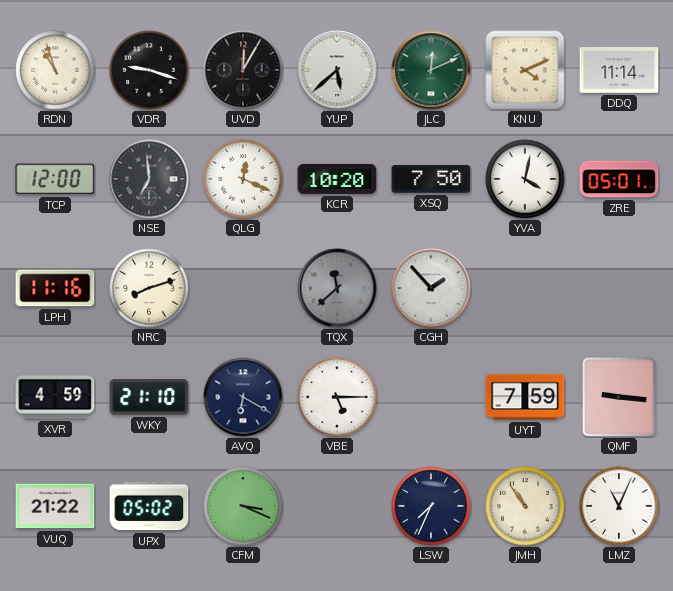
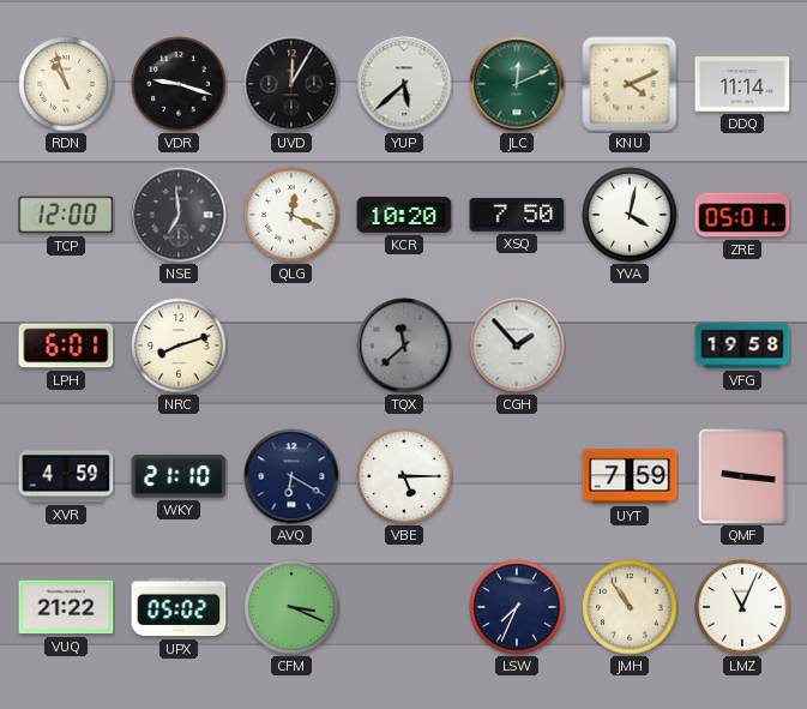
LPH: 11:16 -> 6:01 (66, 346)
VFG: none -> 19:58 (742, 346)
